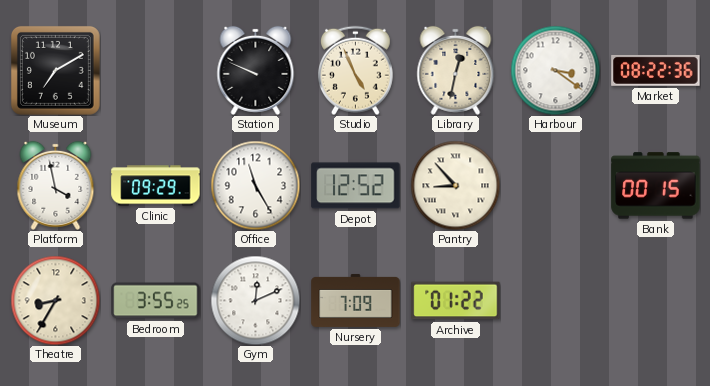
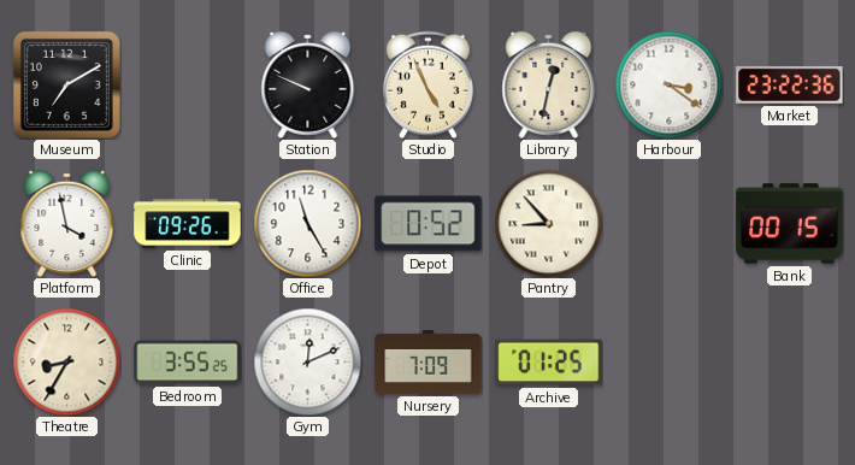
Market: 08:22 -> 23:22 (790, 84)
Clinic: 09:29 -> 09:26 (188, 224)
Depot: 12:52 -> 0:52 (429, 224)
Archive: 01:22 -> 01:25 (549, 363)
